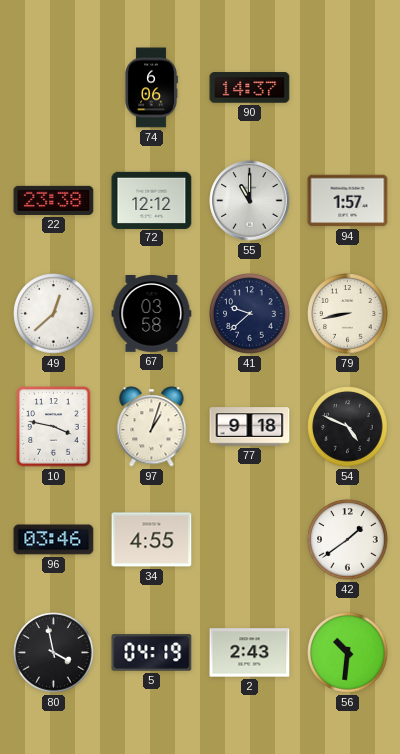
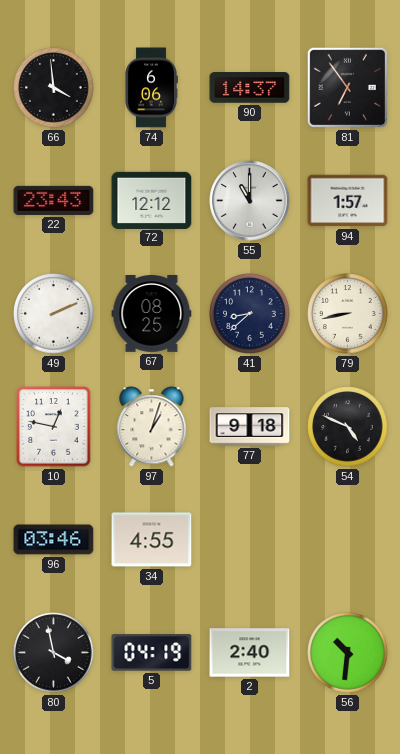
66: none -> 3:59 (54, 88)
81: none -> 6:54 (347, 87)
22: 23:38 -> 23:43 (54, 200)
49: 12:38 -> 2:11 (54, 314)
67: 03:58 -> 08:25 (152, 314)
41: 9:38 -> 8:38 (250, 314)
10: 3:47 -> 12:47 (54, 427)
42: 1:39 -> none (348, 540)
2: 2:43 -> 2:40 (250, 653)
